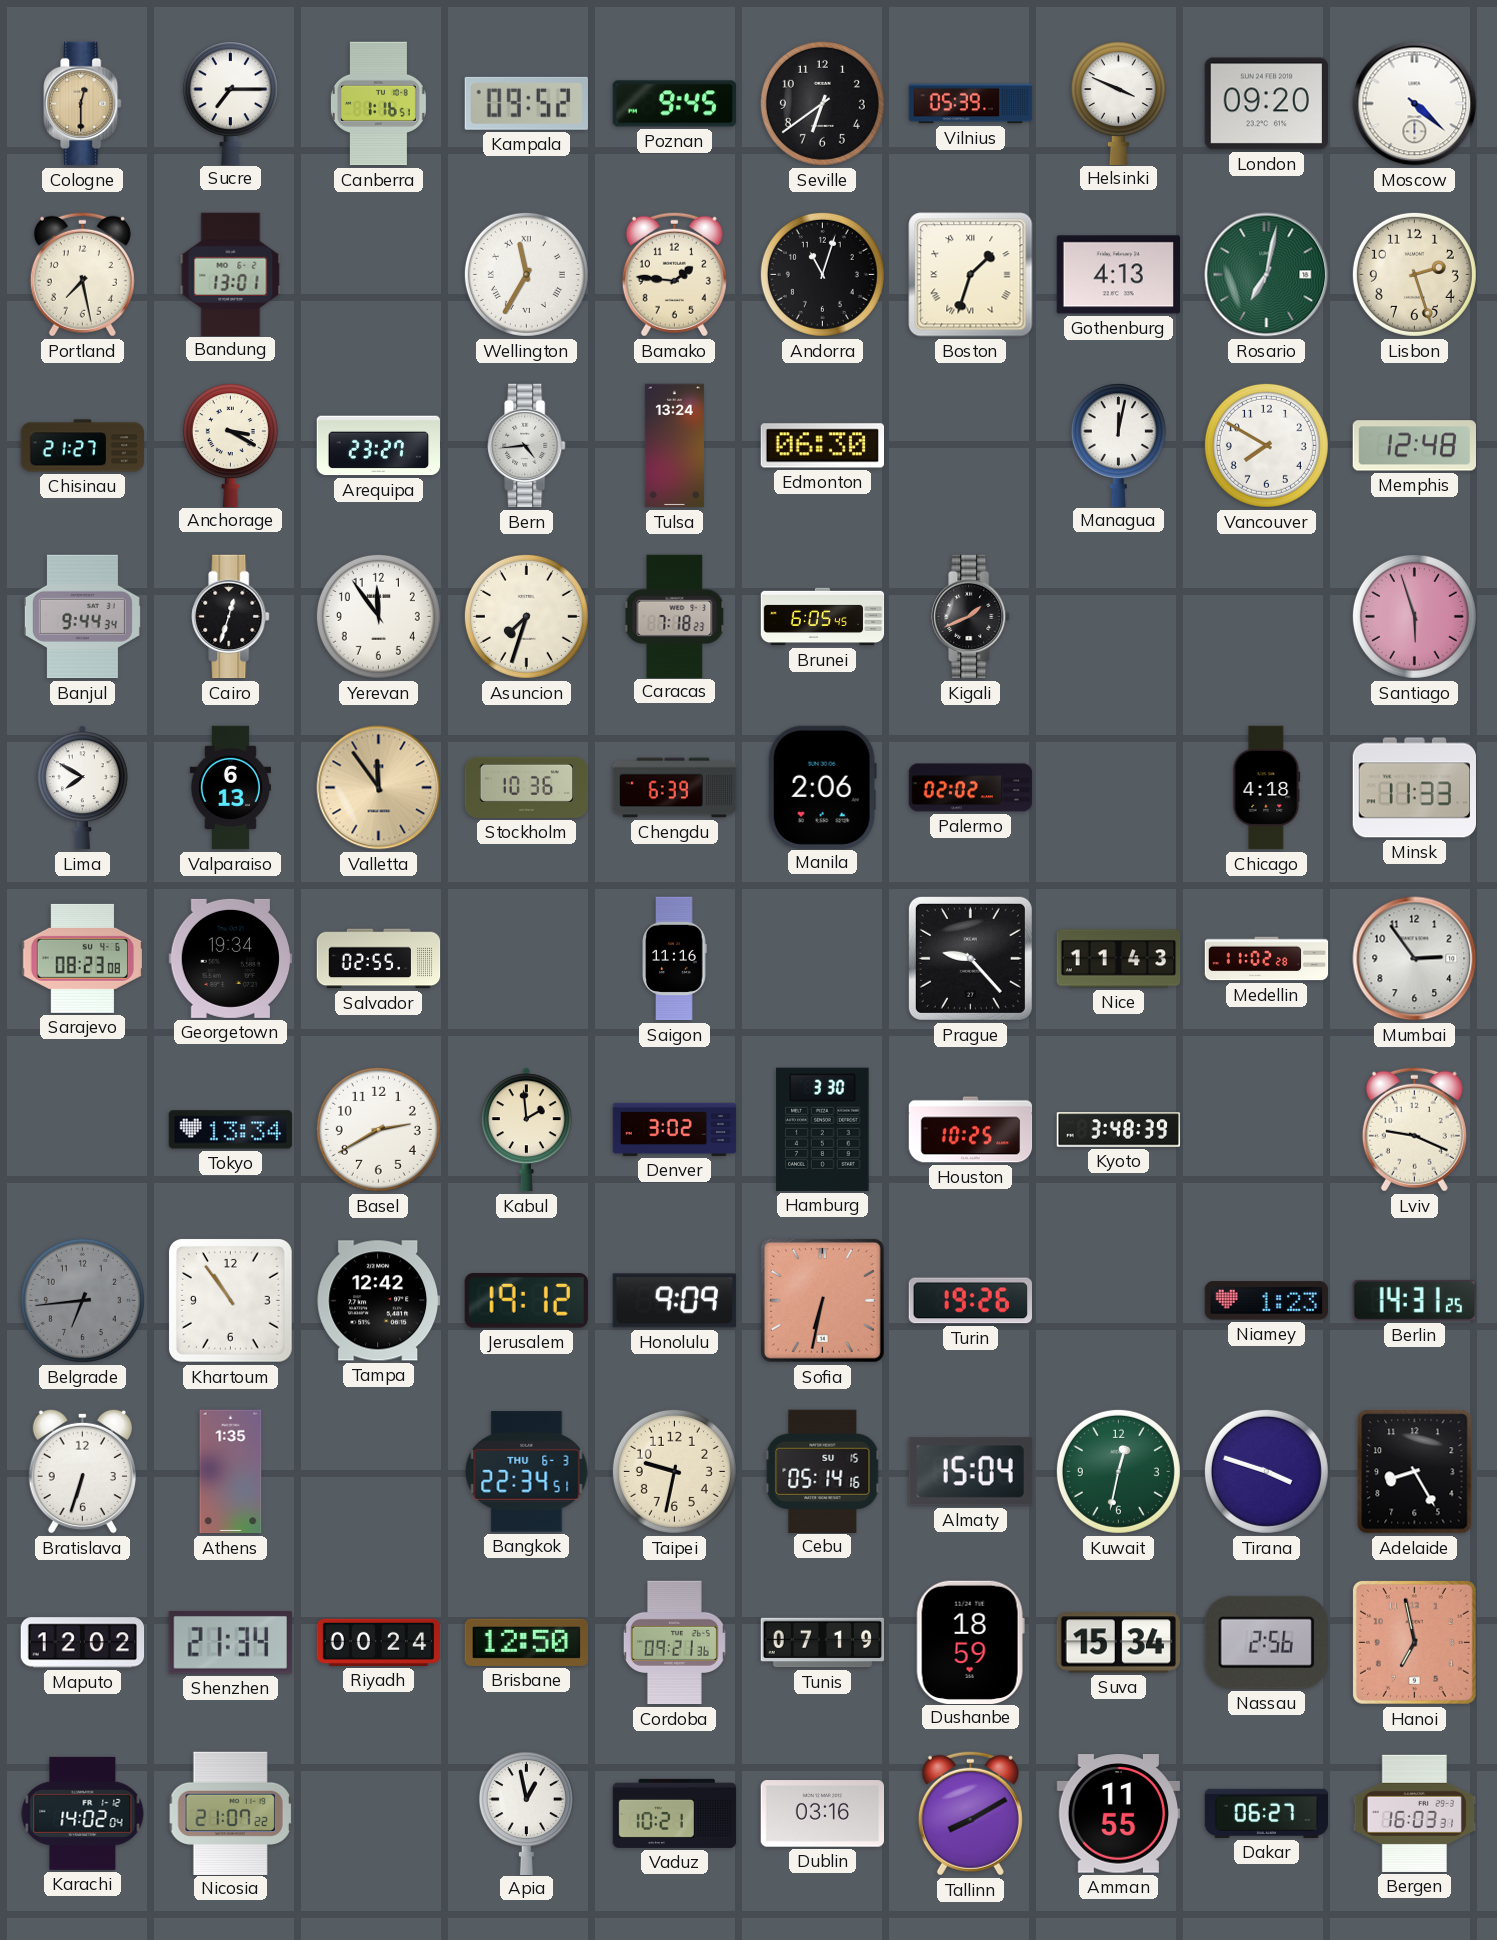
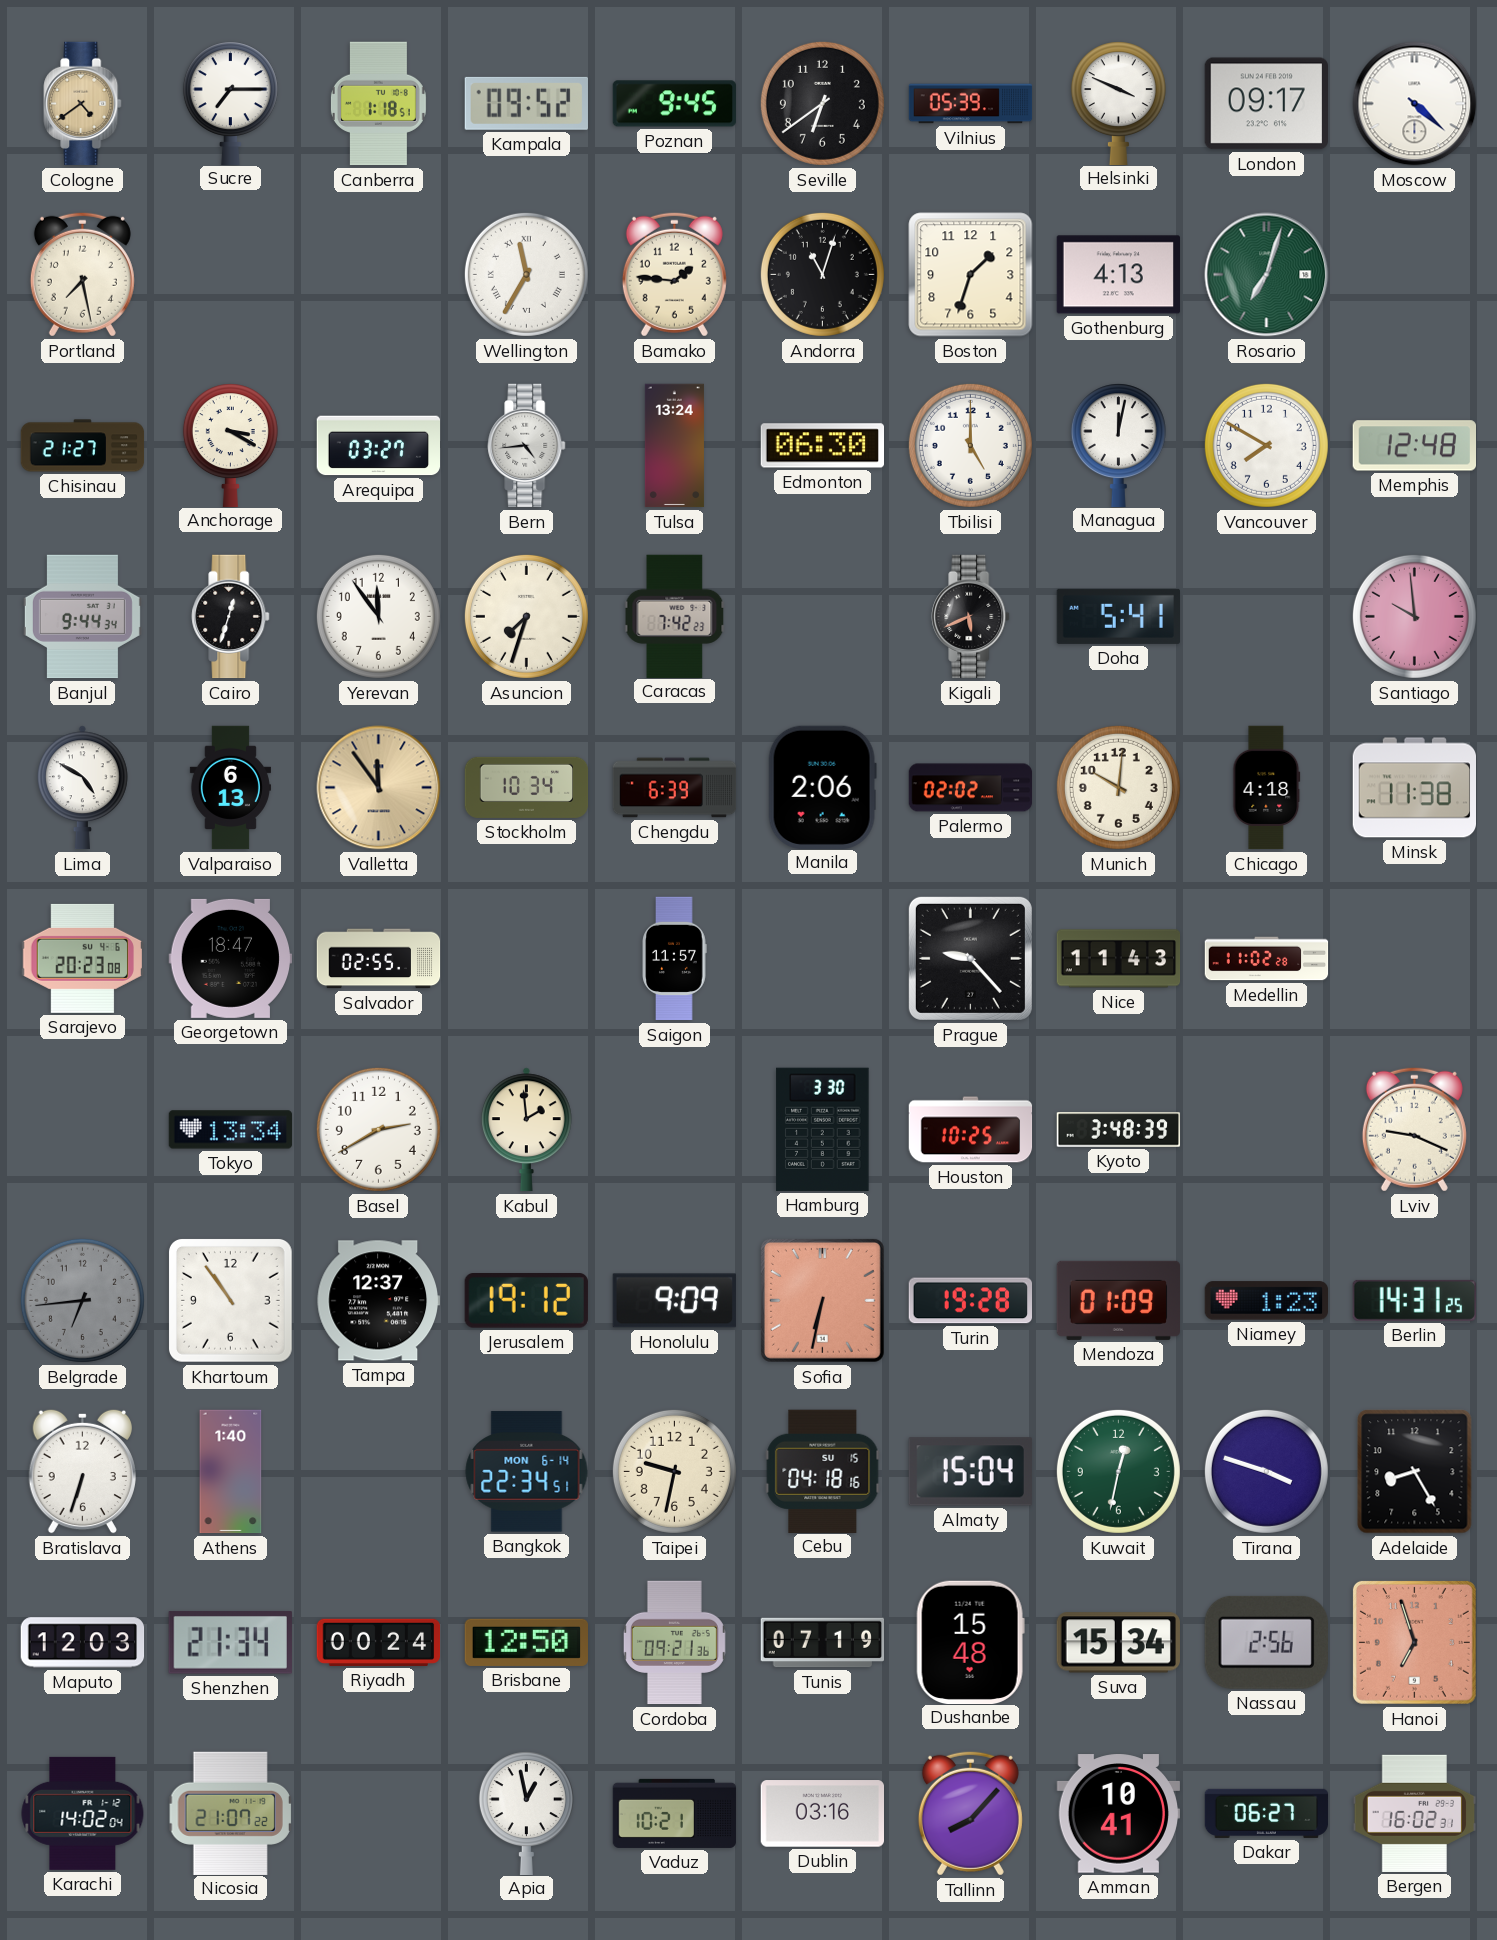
Cologne: 12:30 -> 4:39 (83, 104)
Canberra: 1:16 -> 1:18 (378, 104)
London: 09:20 -> 09:17 (1266, 104)
Bandung: 13:01 -> none (231, 274)
Boston numerals: Roman -> Arabic (971, 275)
Rosario: 7:02 -> 7:03 (1267, 275)
Lisbon: 2:27 -> none (1414, 274)
Arequipa: 23:27 -> 03:27 (379, 446)
Tbilisi: none -> 5:00 (970, 445)
Caracas: 7:18 -> 7:42 (675, 616)
Brunei: 6:05 -> none (823, 617)
Kigali: 1:41 -> 5:41 (971, 617)
Doha: none -> 5:41 (1118, 616)
Santiago: 5:57 -> 9:59 (1414, 616)
Lima: 7:50 -> 4:50 (82, 788)
Stockholm: 10:36 -> 10:34 (527, 787)
Munich: none -> 10:01 (1118, 787)
Minsk: 11:33 -> 11:38 (1414, 788)
Sarajevo: 08:23 -> 20:23 (82, 958)
Georgetown: 19:34 -> 18:47 (230, 958)
Saigon: 11:16 -> 11:57 (674, 959)
Mumbai: 2:54 -> none (1415, 959)
Denver: 3:02 -> none (675, 1129)
Tampa: 12:42 -> 12:37 (378, 1301)
Turin: 19:26 -> 19:28 (970, 1301)
Mendoza: none -> 01:09 (1118, 1300)
Athens: 1:35 -> 1:40 (231, 1472)
Bangkok date: THU 6-3 -> MON 6-14 (527, 1472)
Cebu: 05:14 -> 04:18 (823, 1471)
Maputo: 12:02 -> 12:03 (83, 1643)
Dushanbe: 18:59 -> 15:48 (970, 1642)
Hanoi: 6:58 -> 6:57 (1414, 1642)
Tallinn: 8:10 -> 8:07 (970, 1813)
Amman: 11:55 -> 10:41 (1118, 1814)
Bergen: 16:03 -> 16:02 (1415, 1813)
